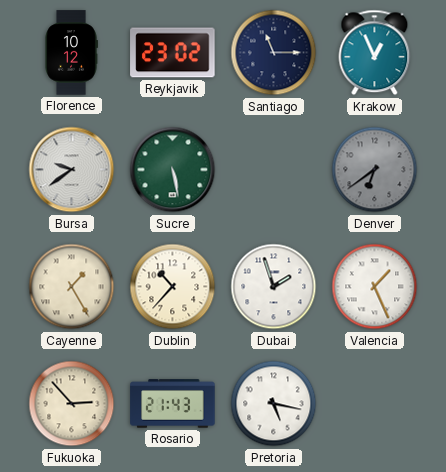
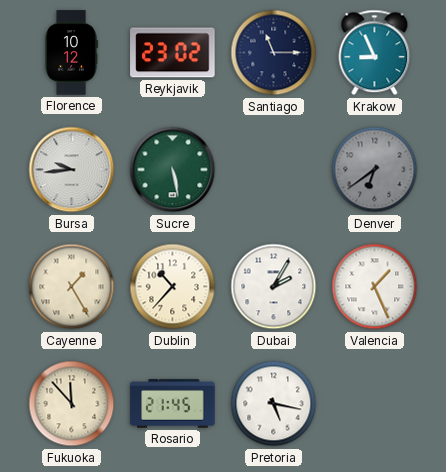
Krakow: 12:56 -> 8:56 (375, 53)
Bursa: 9:39 -> 9:44 (72, 170)
Dubai: 1:57 -> 2:05 (274, 287)
Fukuoka: 2:53 -> 11:53 (72, 404)
Rosario: 21:43 -> 21:45 (173, 404)
